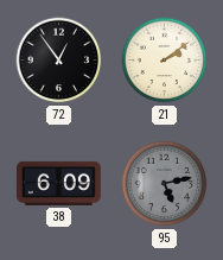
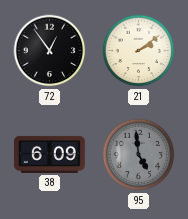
95: 5:13 -> 4:59 (139, 155)
